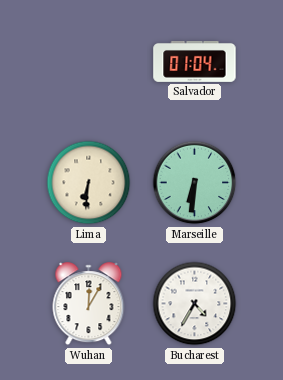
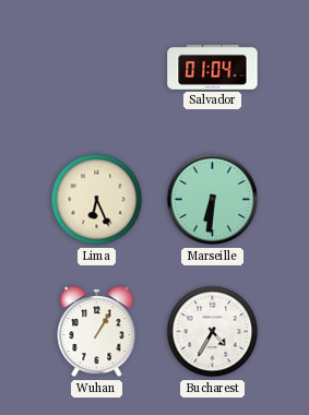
Lima: 6:31 -> 6:26 (97, 200)
Wuhan: 12:05 -> 1:05 (97, 332)
